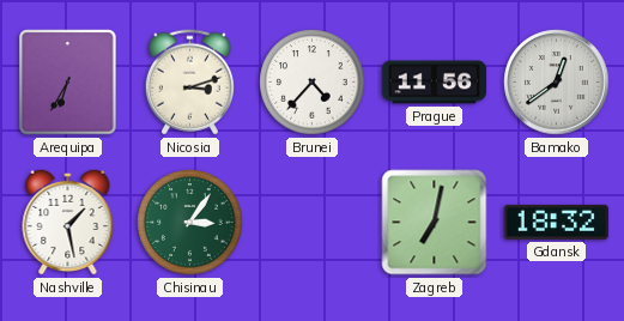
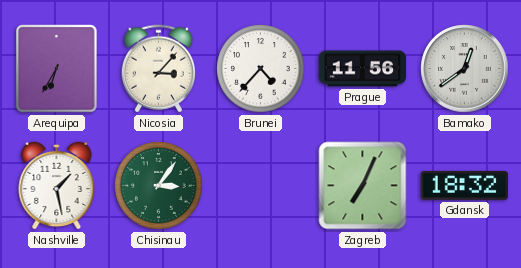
Nicosia: 3:12 -> 3:07 (158, 69)
Zagreb: 7:02 -> 7:04 (363, 186)
